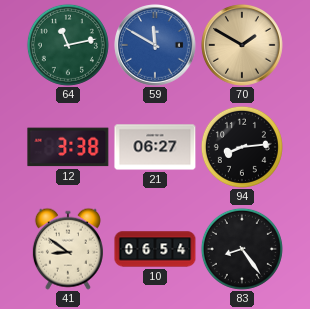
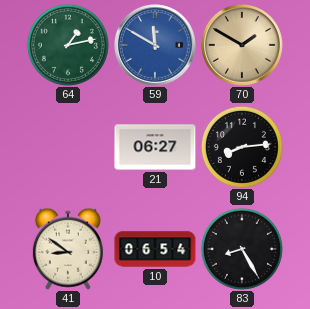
64: 11:13 -> 1:13 (68, 45)
12: 3:38 -> none (68, 147)
83: 8:24 -> 8:25 (242, 249)
